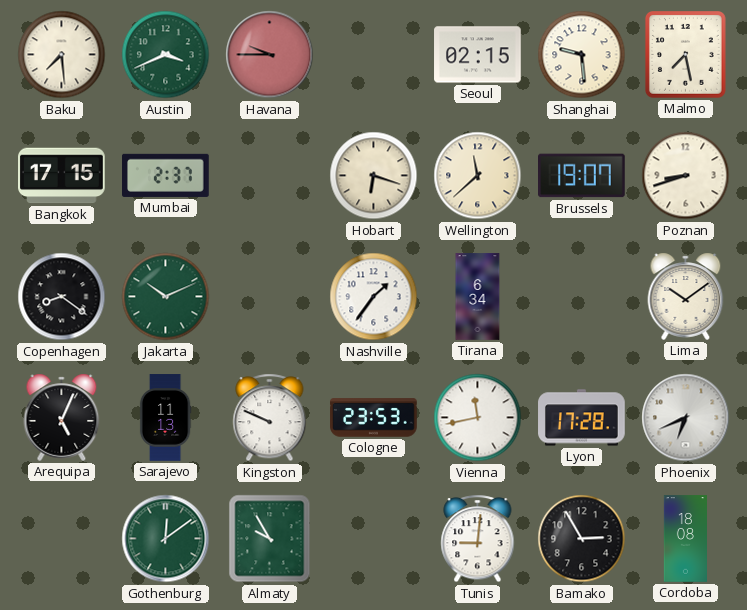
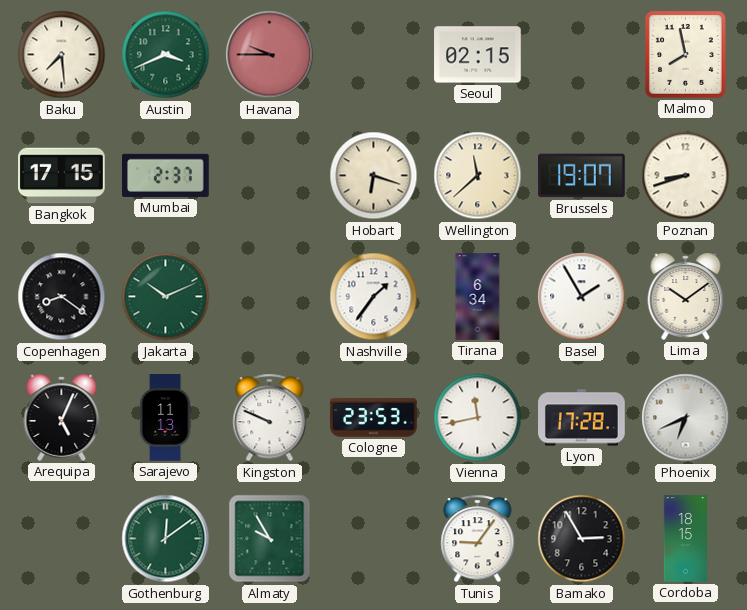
Shanghai: 9:29 -> none (582, 55)
Malmo: 7:28 -> 7:58 (685, 55)
Basel: none -> 1:55 (582, 297)
Tunis: 9:01 -> 9:06 (478, 539)
Cordoba: 18:08 -> 18:15 (685, 539)
